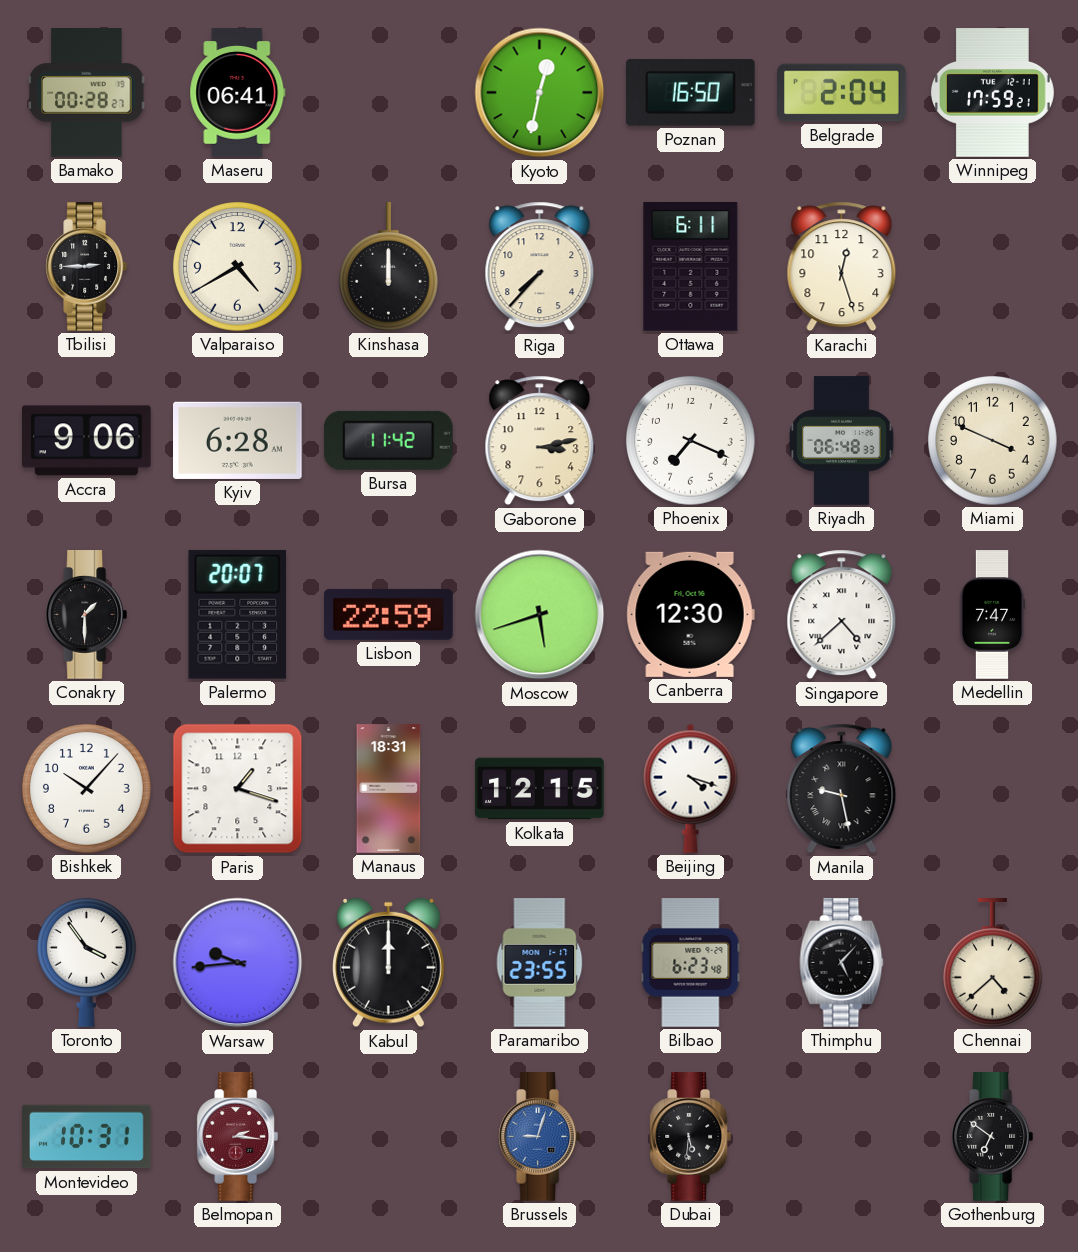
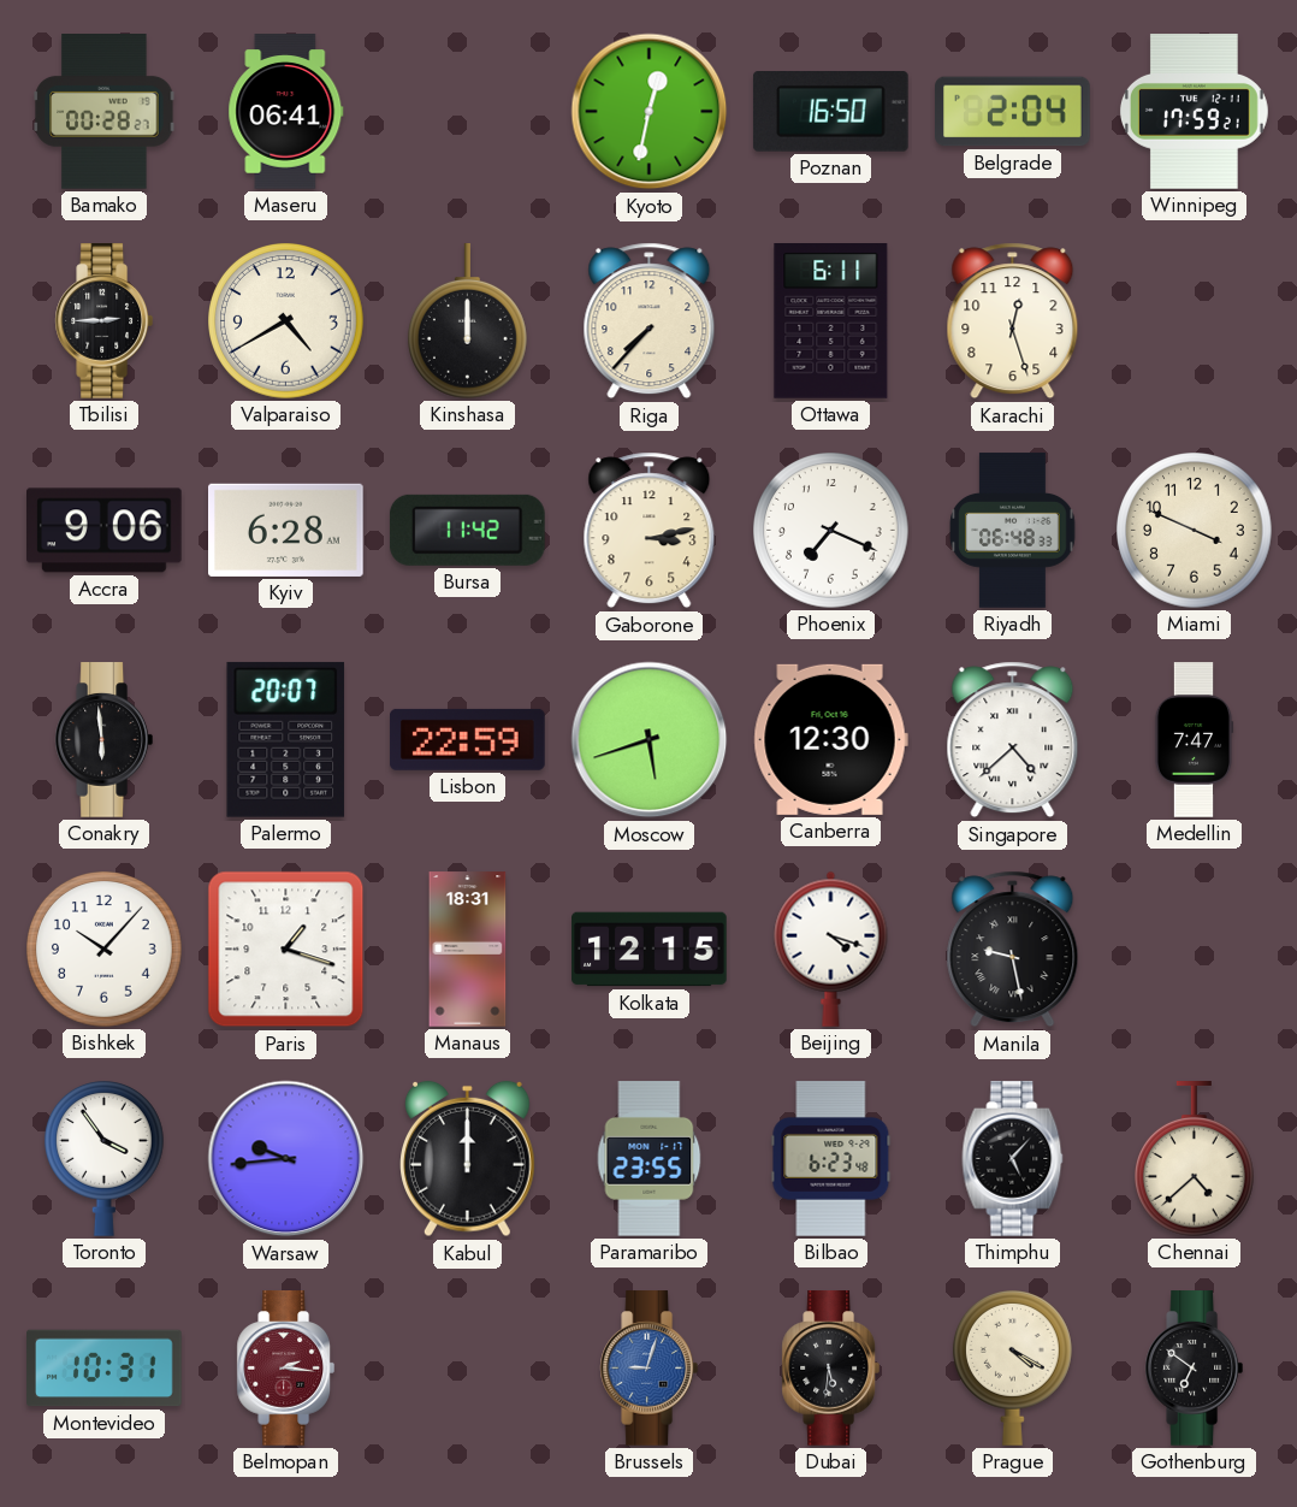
Conakry: 1:30 -> 5:59 (103, 740)
Prague: none -> 4:20 (1012, 1369)
